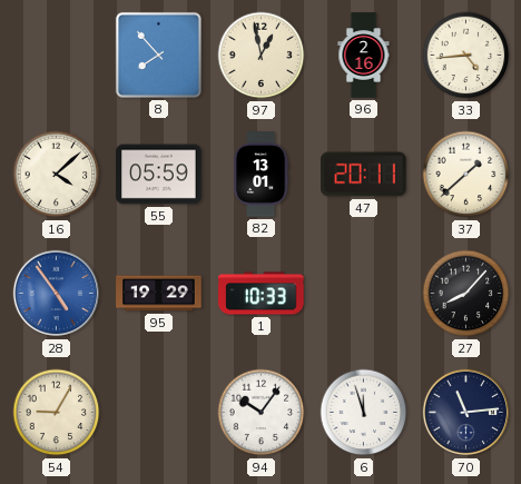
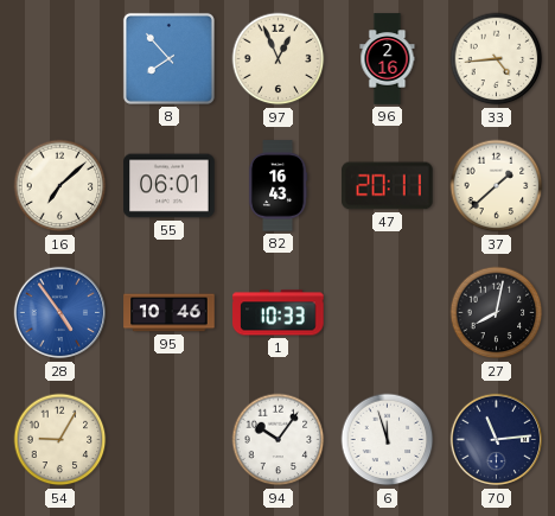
97: 12:58 -> 12:56 (279, 59)
16: 4:08 -> 7:08 (60, 186)
55: 05:59 -> 06:01 (170, 186)
82: 13:01 -> 16:43 (277, 186)
95: 19:29 -> 10:46 (170, 313)
27: 8:07 -> 8:02 (497, 313)
